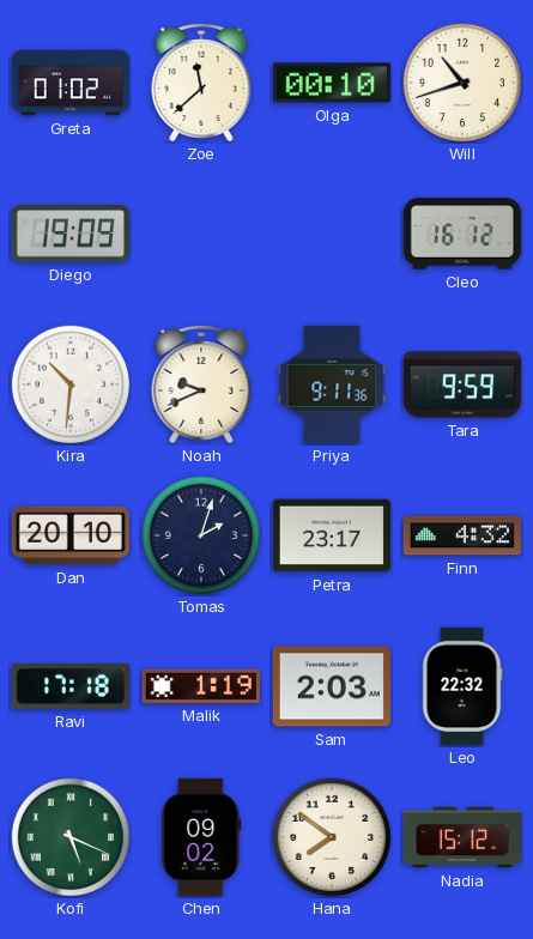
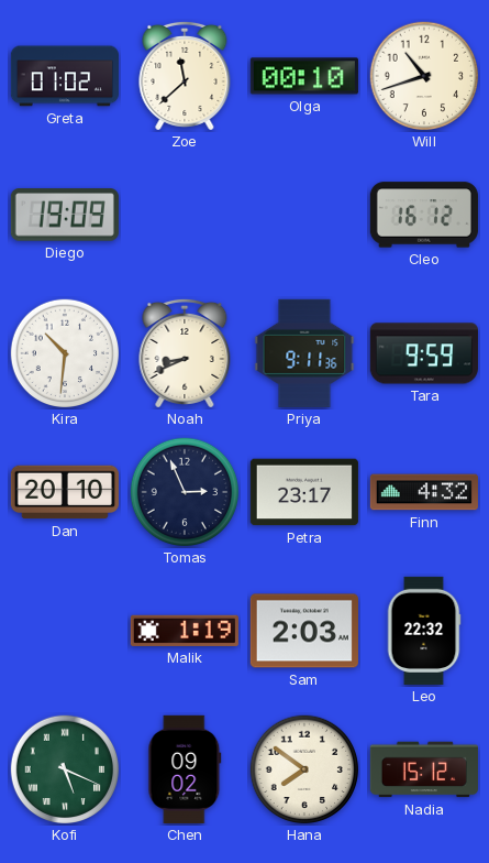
Noah: 9:41 -> 8:41 (185, 353)
Tomas: 2:03 -> 2:56 (185, 492)
Ravi: 17:18 -> none (71, 686)
